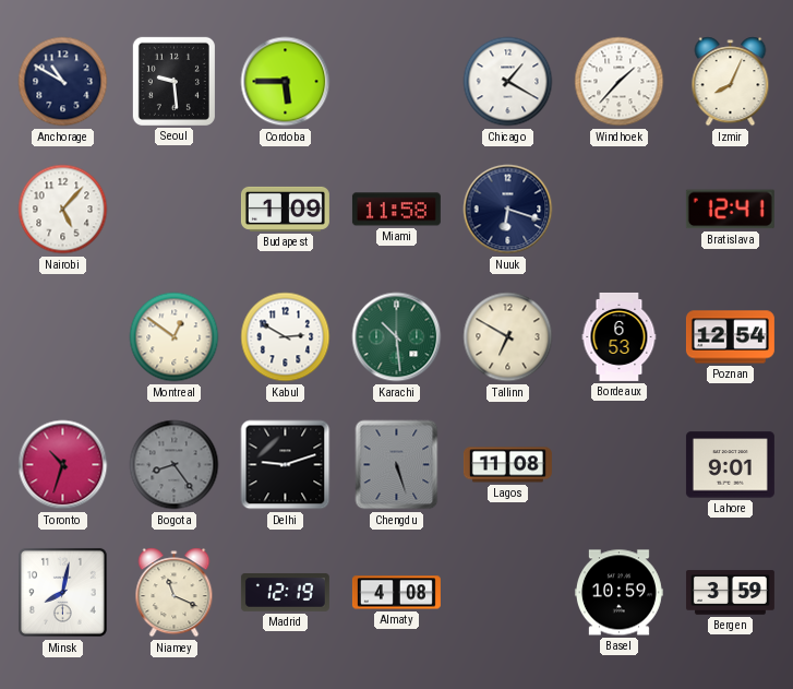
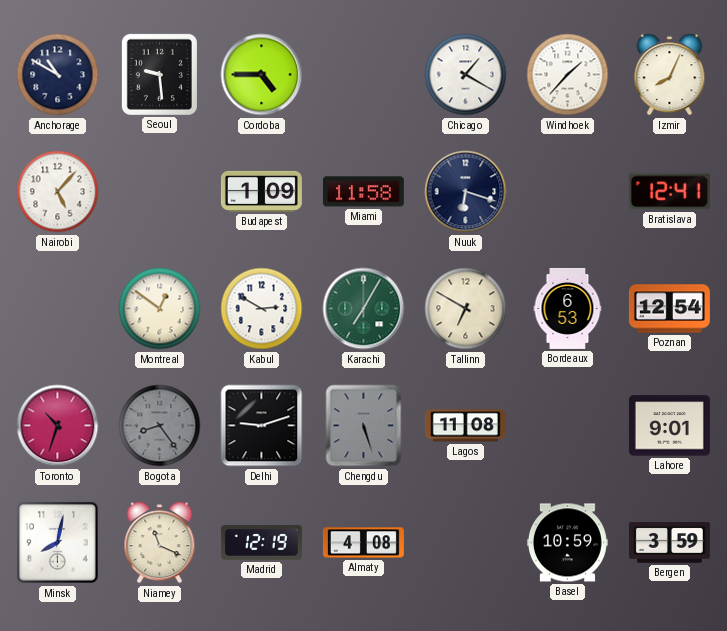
Cordoba: 5:45 -> 4:45 (262, 75)
Karachi: 10:29 -> 7:05 (364, 309)
